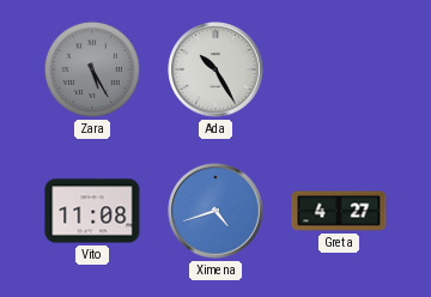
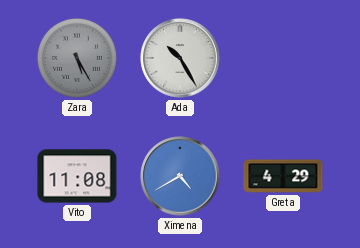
Ximena: 4:42 -> 4:40 (180, 176)
Greta: 4:27 -> 4:29 (283, 176)
